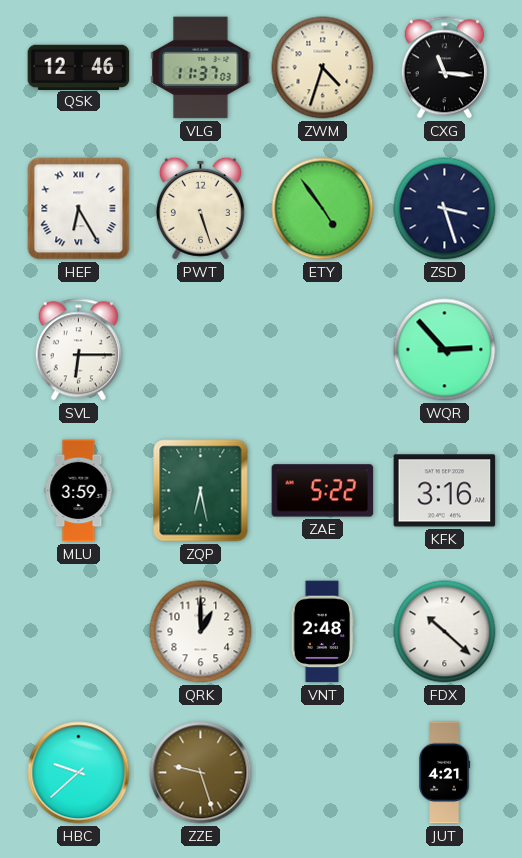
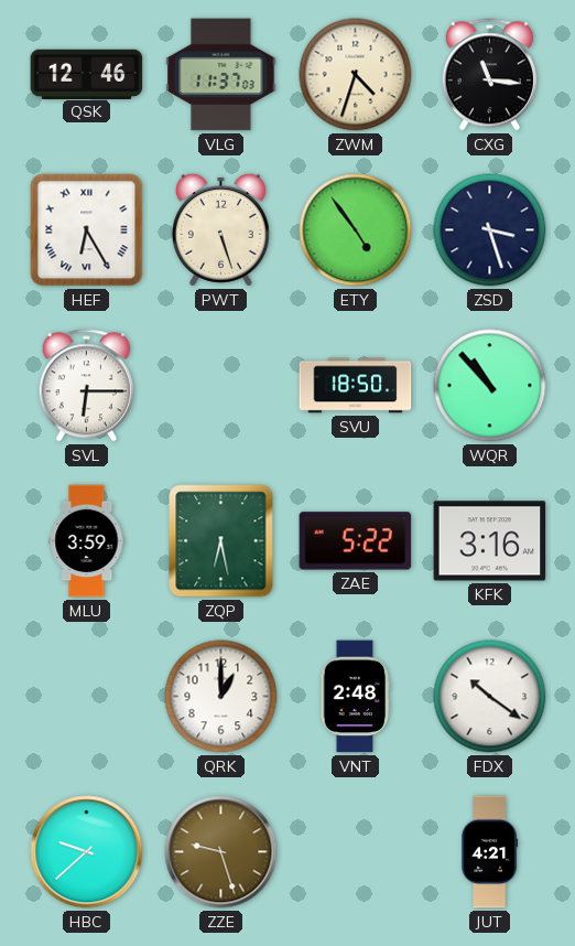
SVU: none -> 18:50 (356, 386)
WQR: 2:53 -> 10:53 (490, 386)
FDX: 10:22 -> 10:21 (490, 697)
